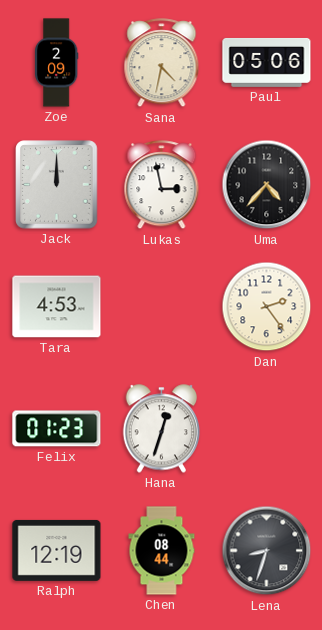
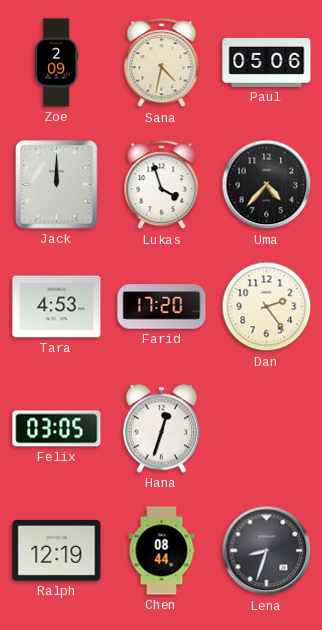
Lukas: 2:58 -> 3:57 (162, 185)
Farid: none -> 17:20 (162, 307)
Felix: 01:23 -> 03:05 (57, 429)
